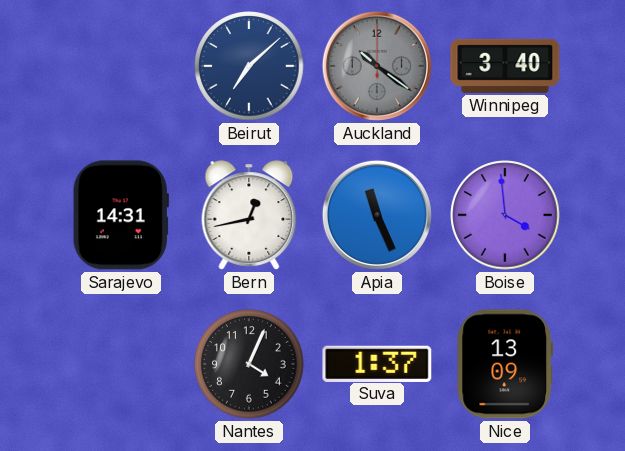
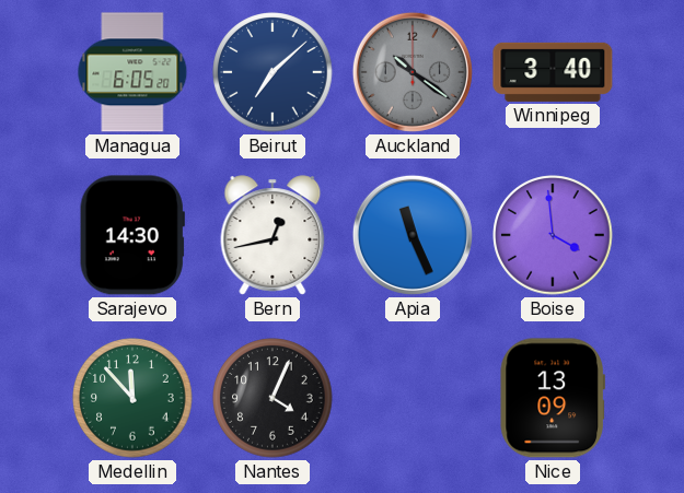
Managua: none -> 6:05 (132, 72)
Sarajevo: 14:31 -> 14:30 (132, 235)
Medellin: none -> 11:53 (132, 398)
Suva: 1:37 -> none (377, 363)
